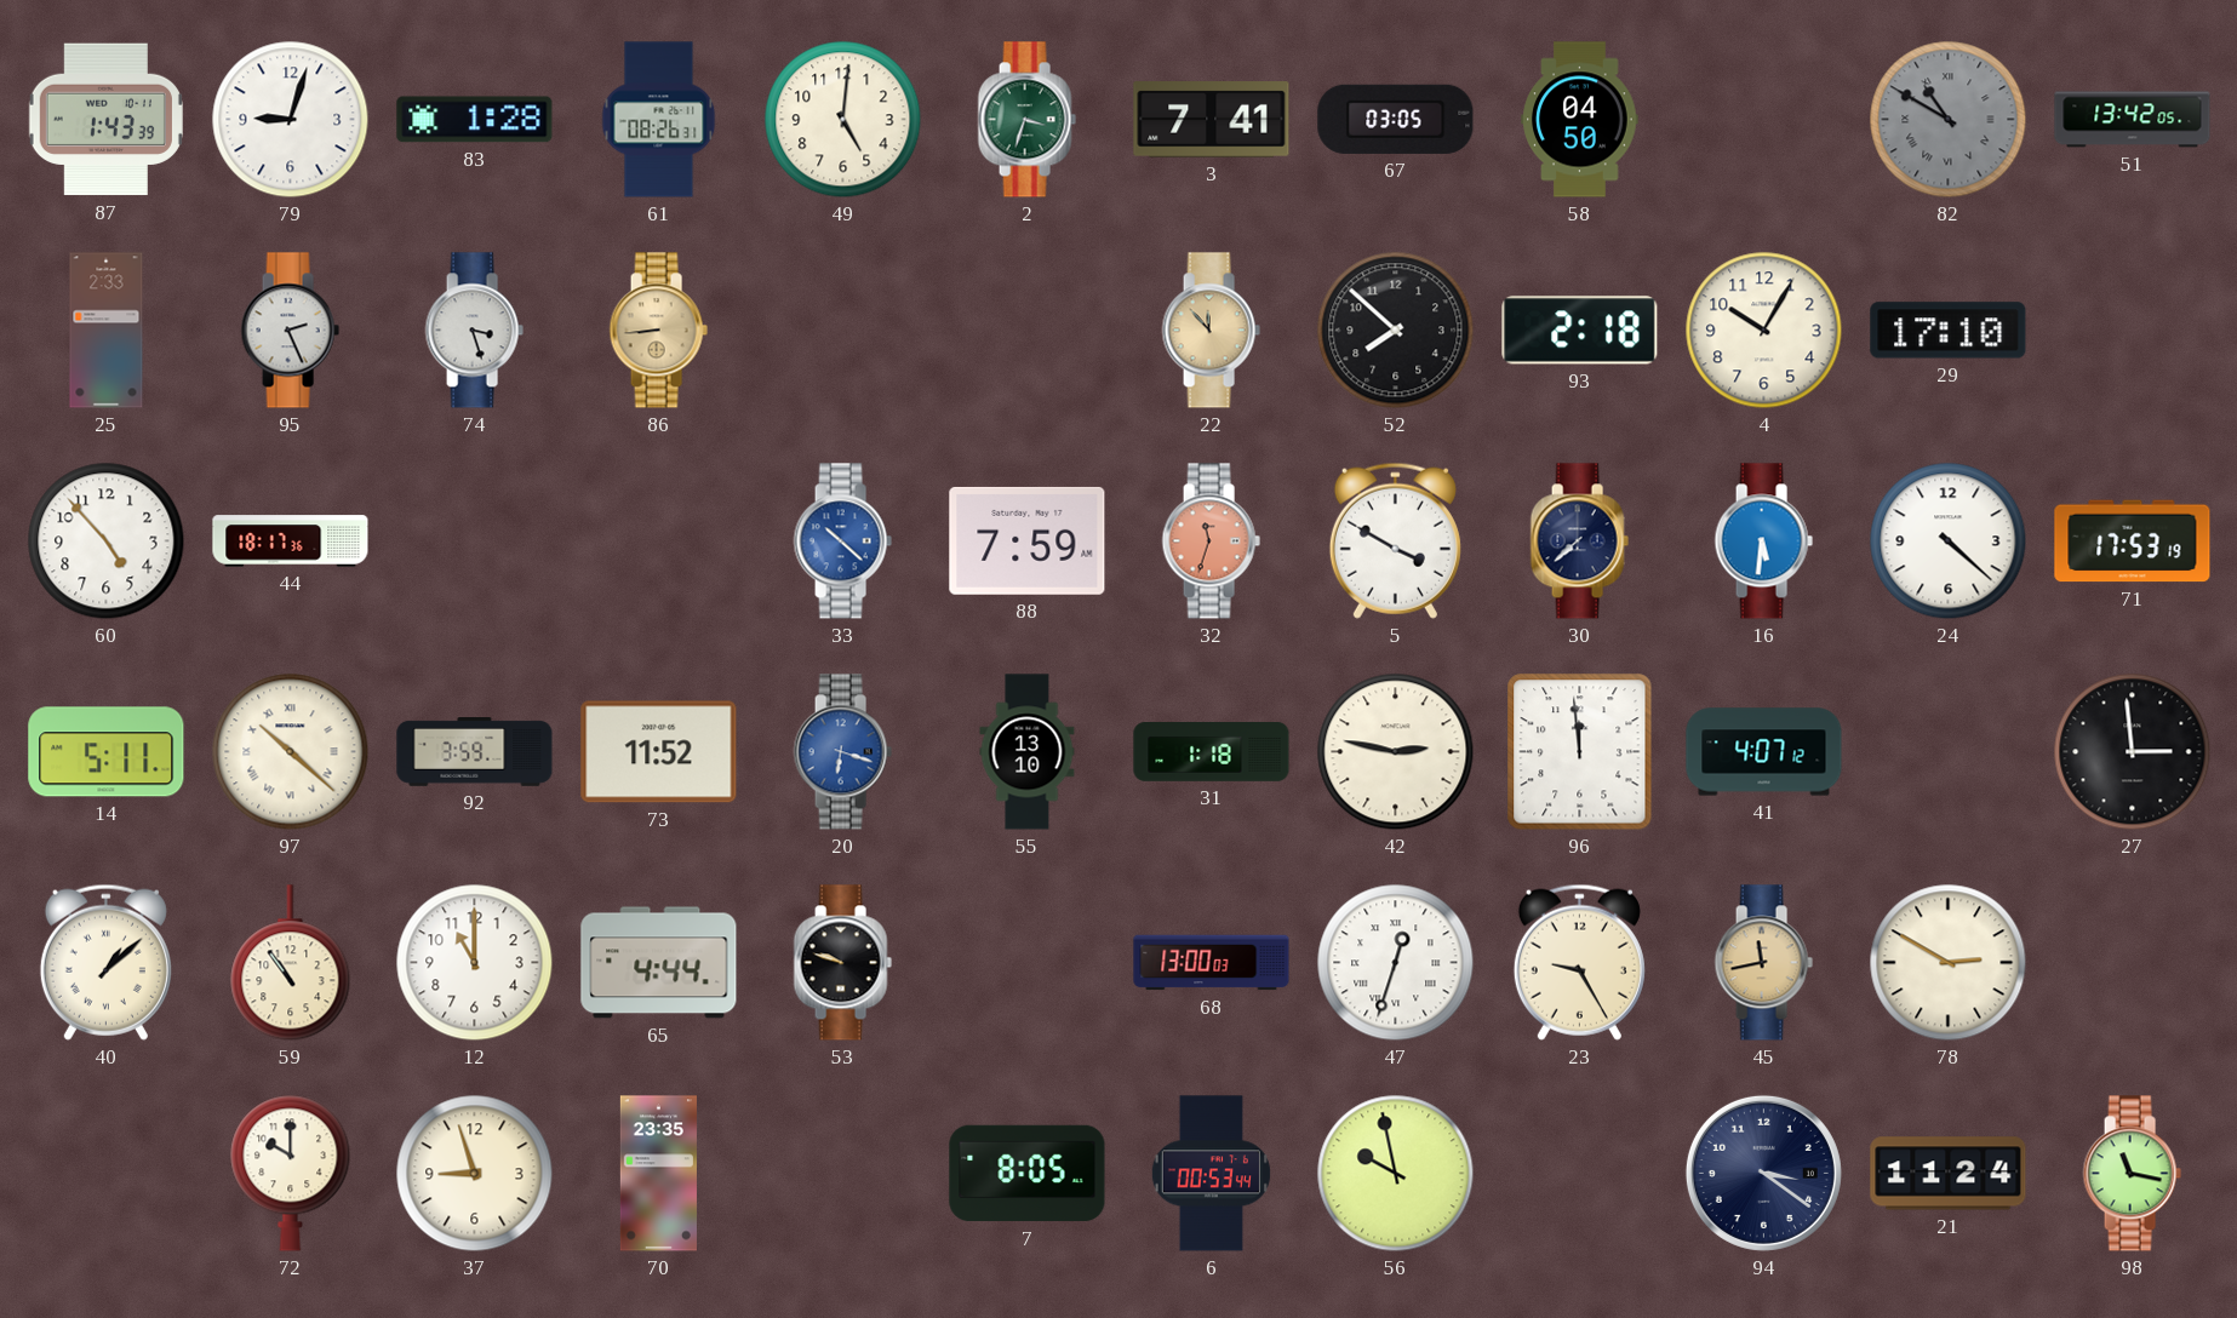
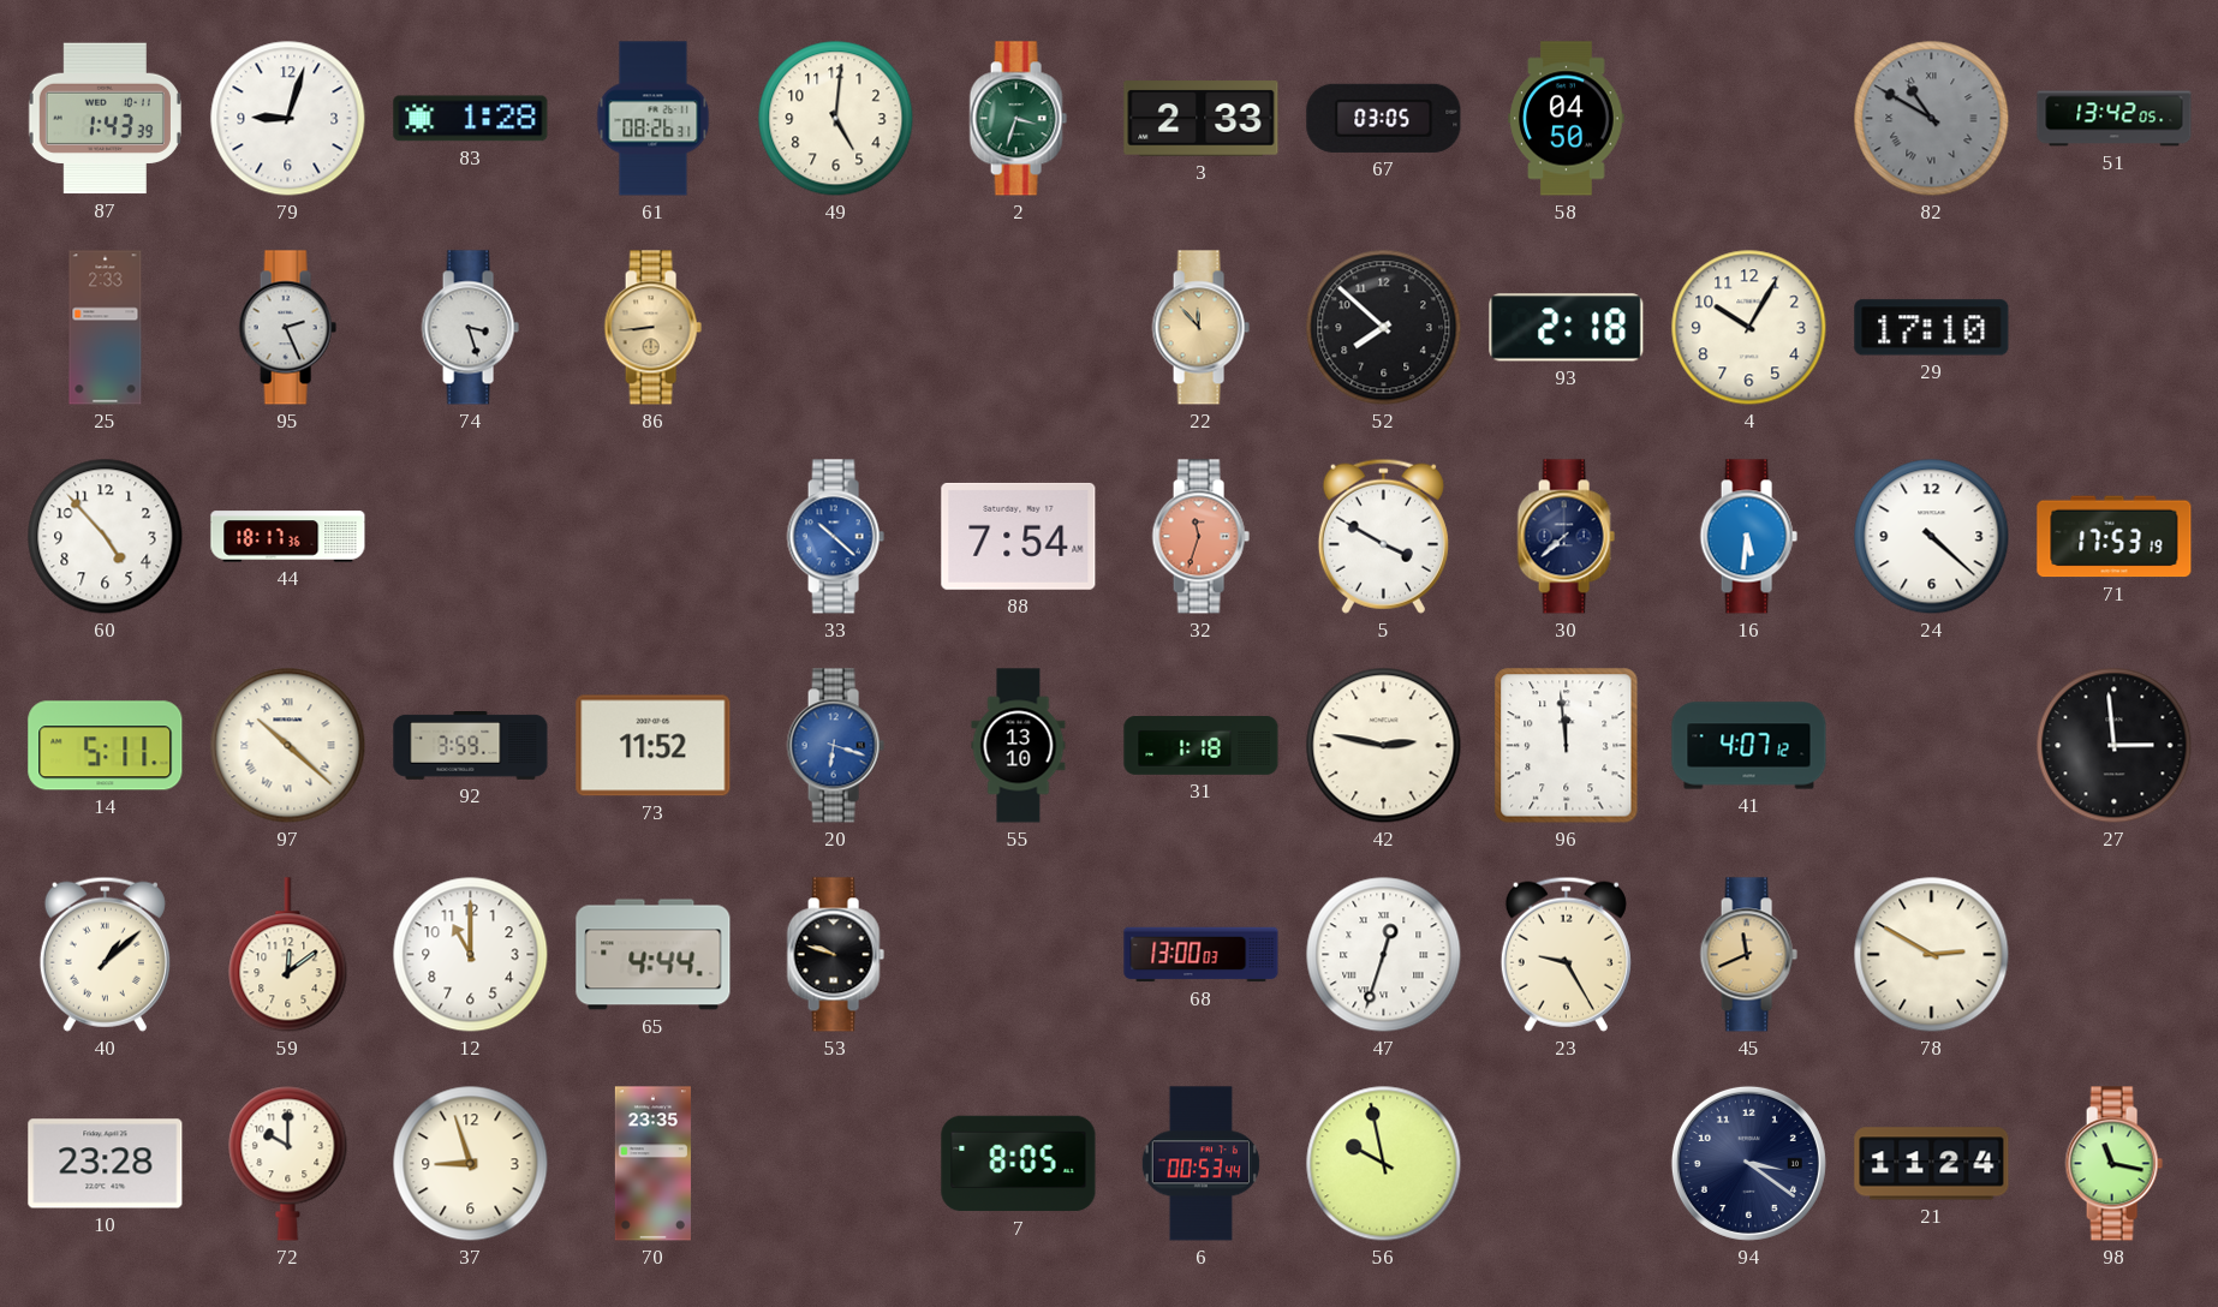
3: 7:41 -> 2:33 (1202, 119)
88: 7:59 -> 7:54 (1019, 536)
59: 10:54 -> 12:09 (288, 955)
45: 11:43 -> 11:41 (1748, 955)
10: none -> 23:28 (106, 1164)
